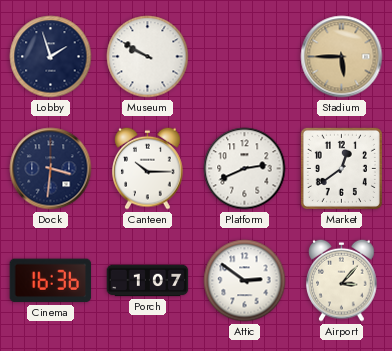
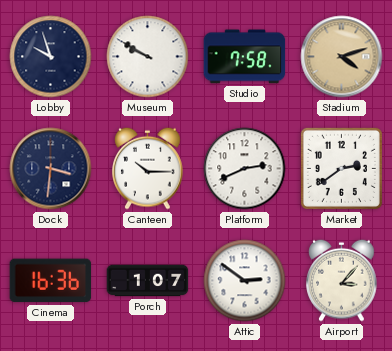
Lobby: 1:57 -> 9:57 (51, 57)
Studio: none -> 7:58 (245, 57)
Stadium: 5:45 -> 4:12 (342, 57)
Market: 12:39 -> 2:39 (341, 168)
